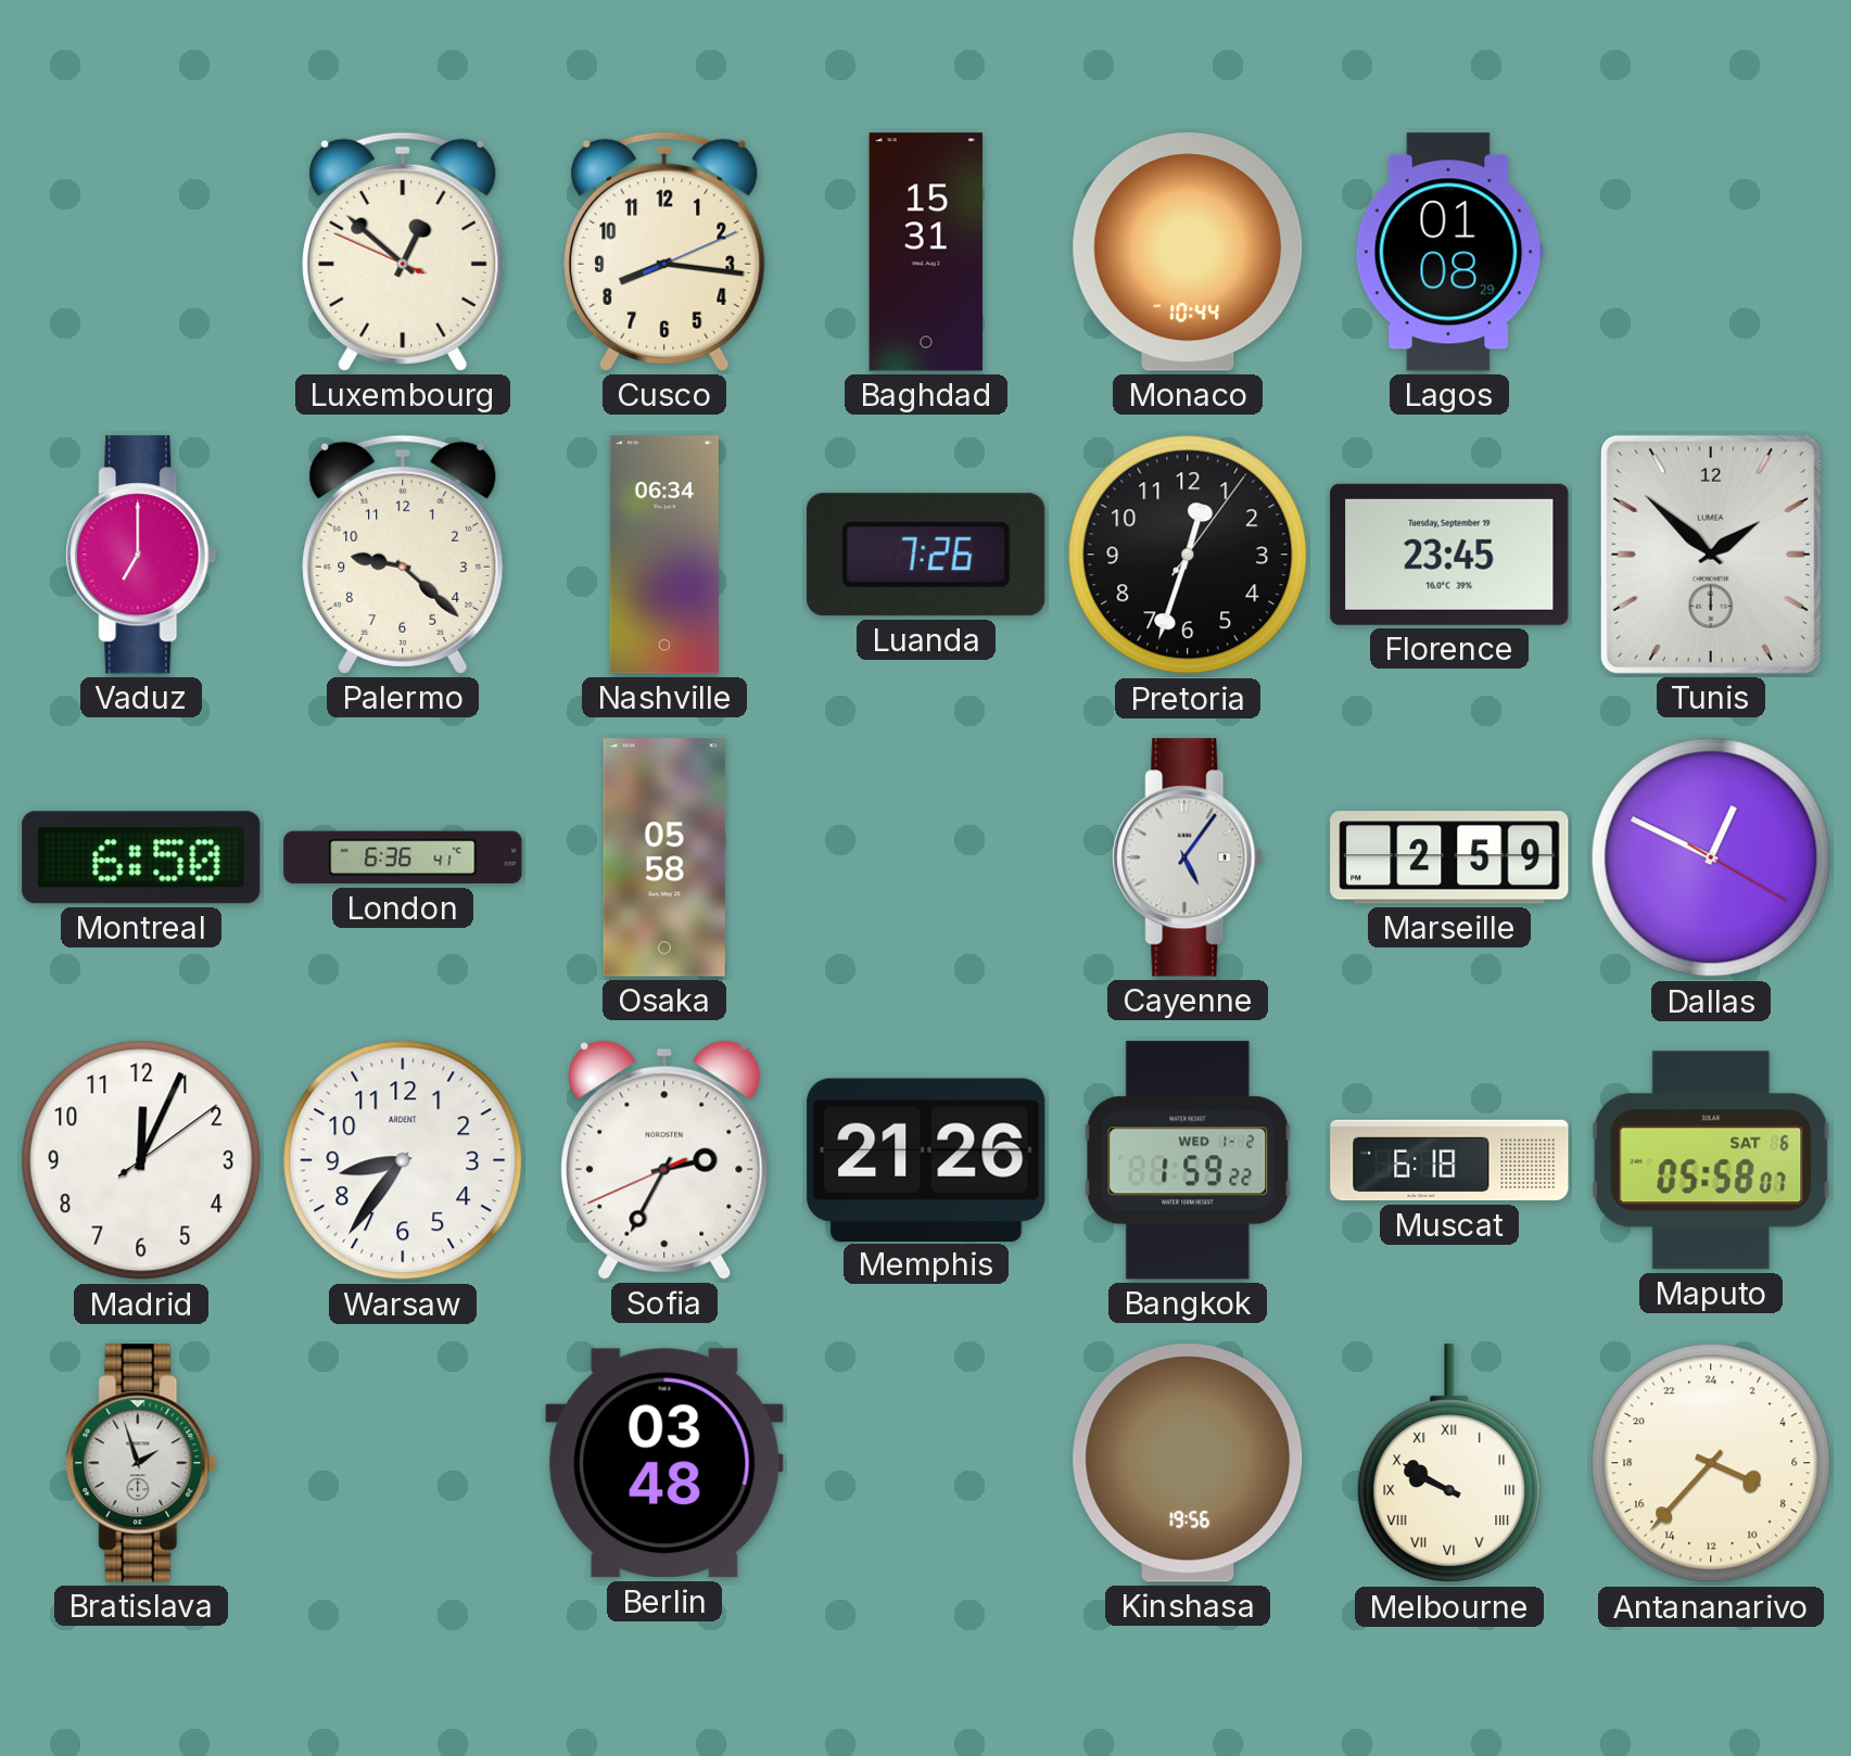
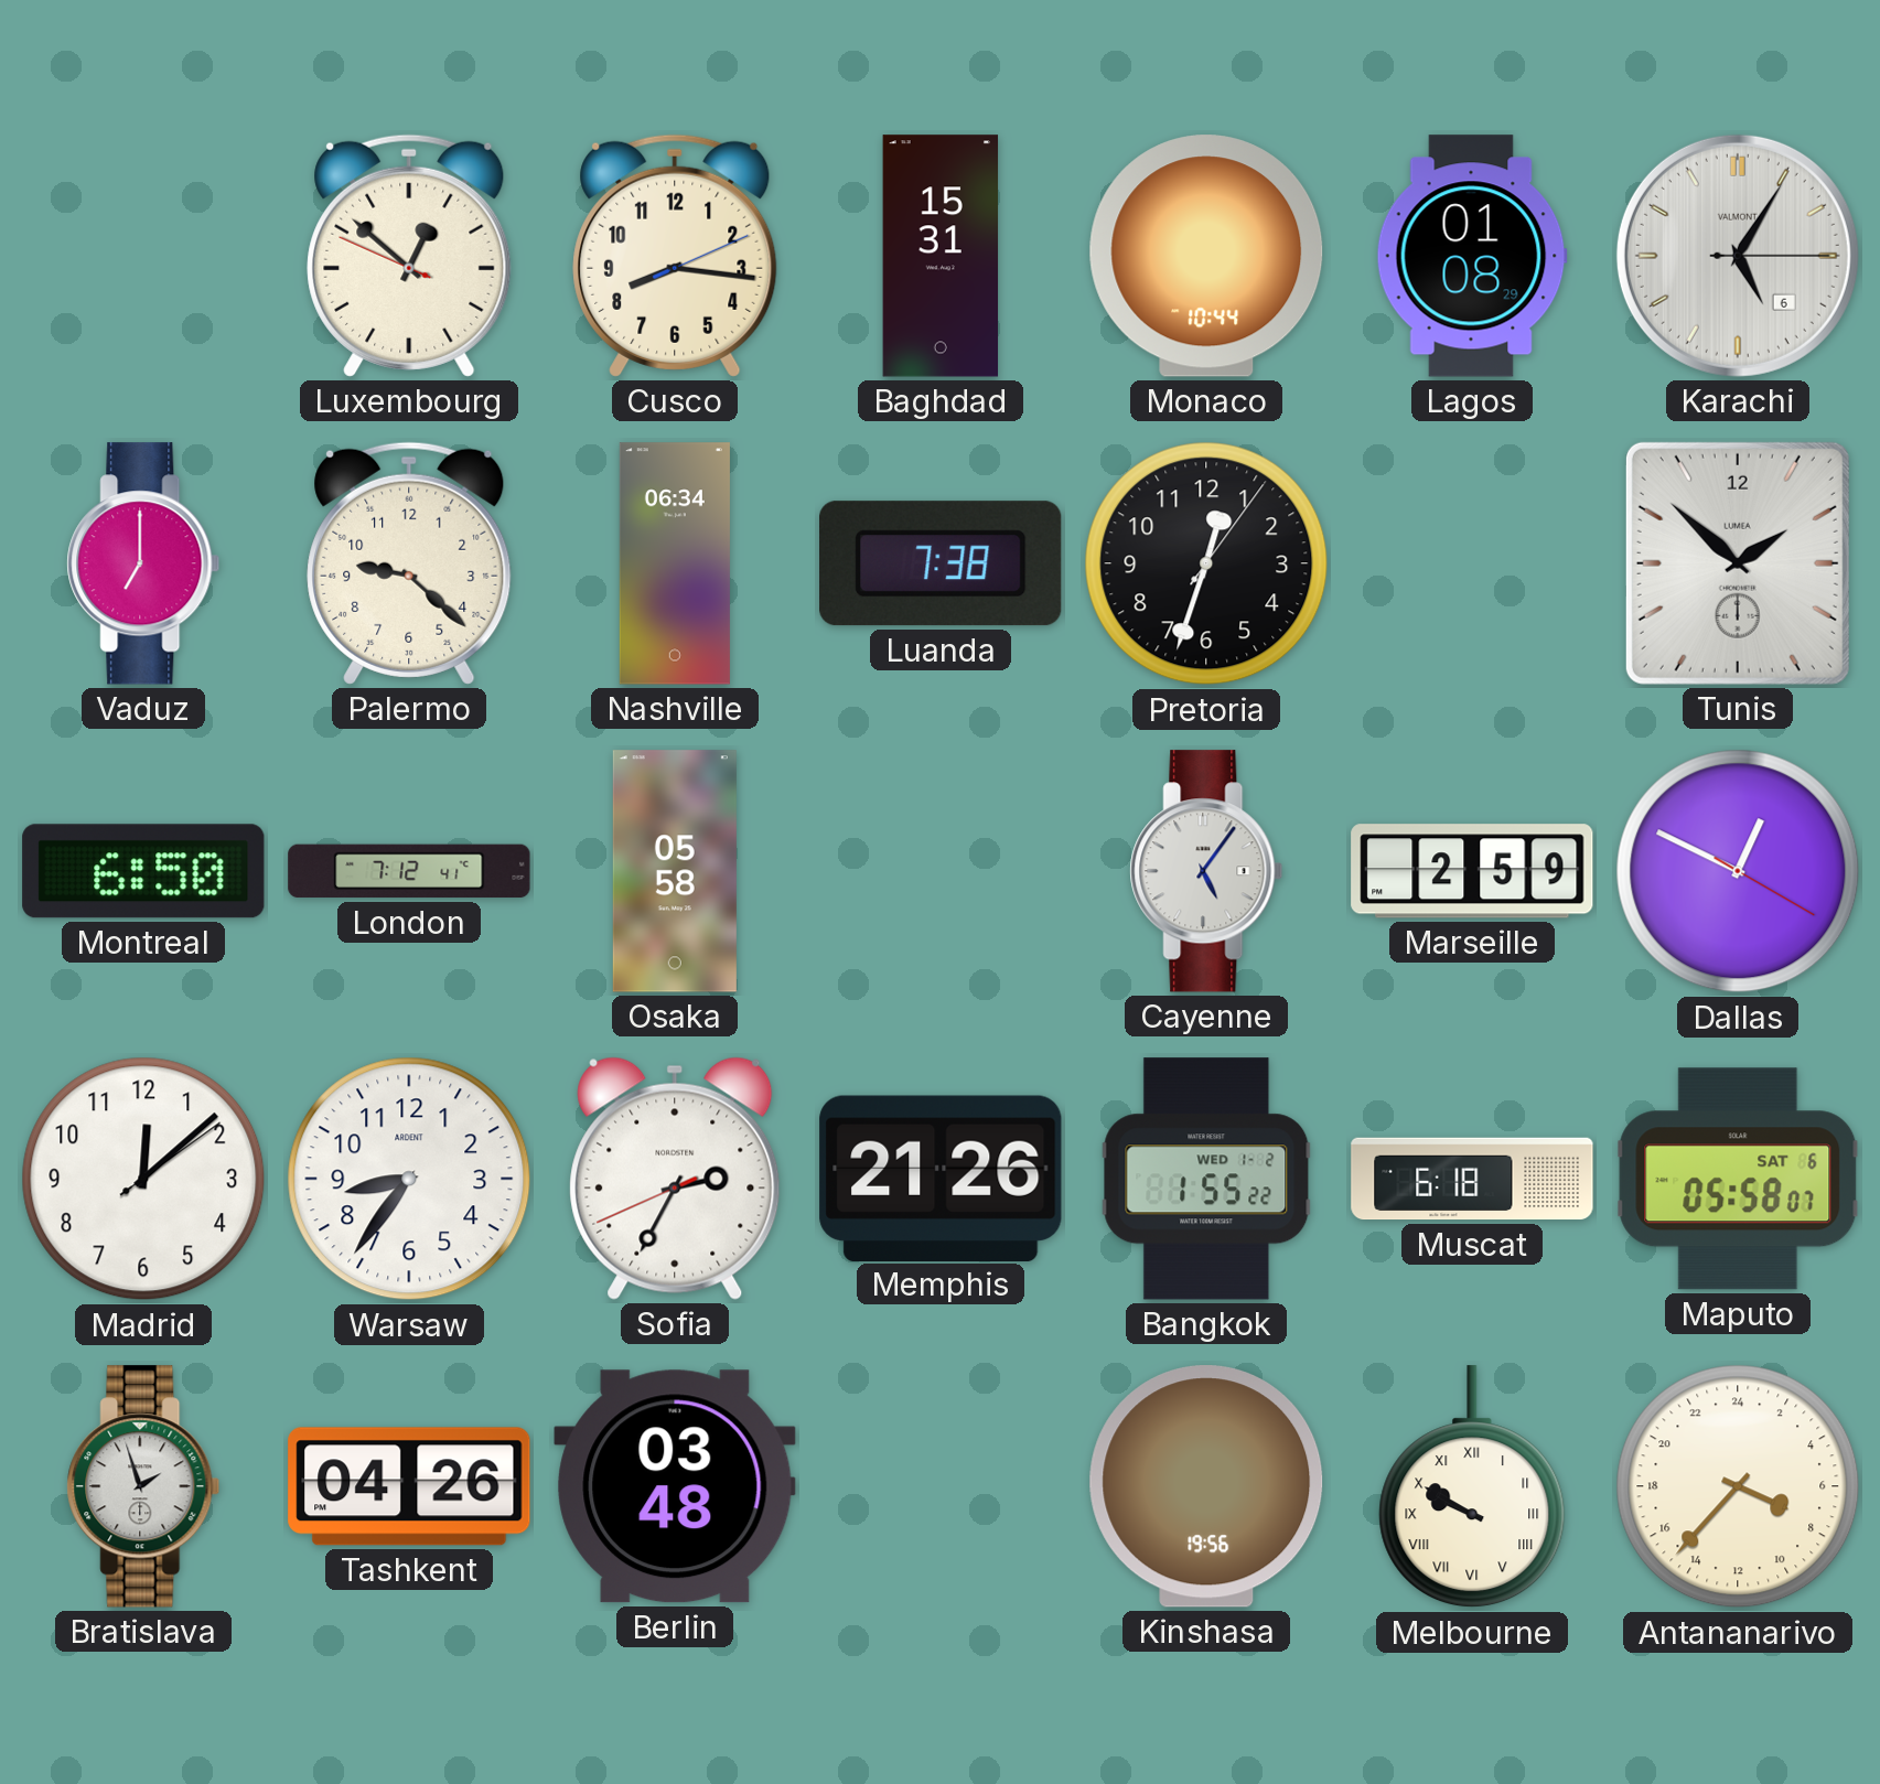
Karachi: none -> 5:05 (1738, 256)
Luanda: 7:26 -> 7:38 (942, 563)
Florence: 23:45 -> none (1449, 555)
London: 6:36 -> 7:12 (409, 871)
Madrid: 12:04 -> 12:08 (143, 1179)
Bangkok: 1:59 -> 1:55 (1206, 1179)
Tashkent: none -> 04:26 (409, 1486)
